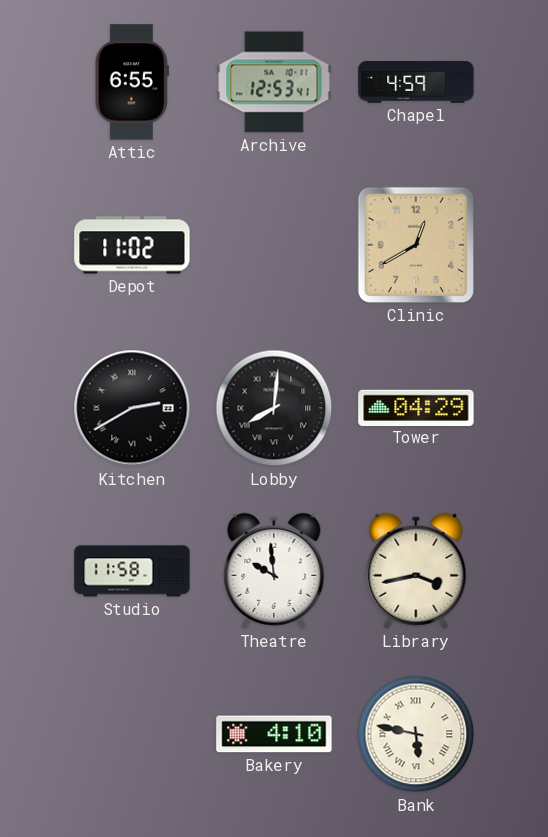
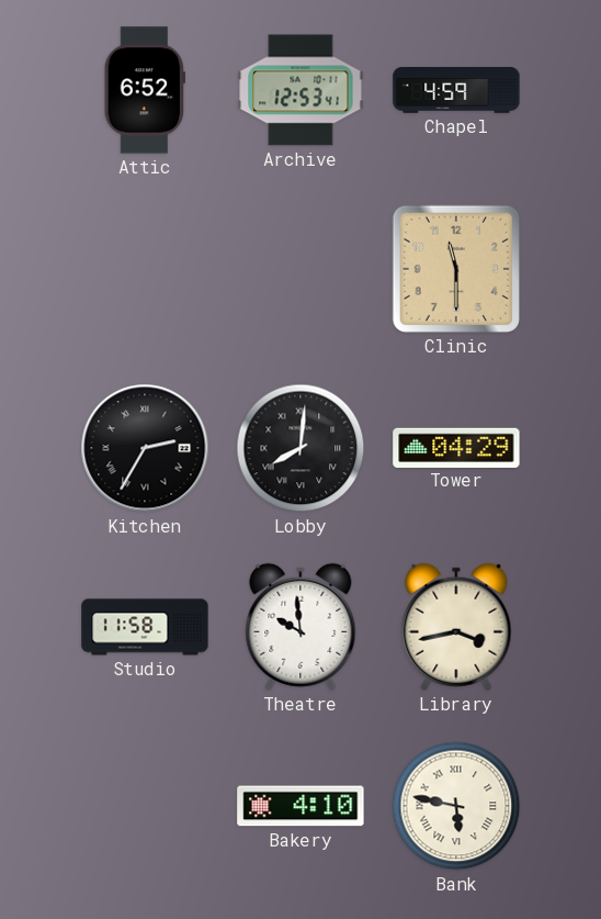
Attic: 6:55 -> 6:52 (145, 90)
Depot: 11:02 -> none (132, 245)
Clinic: 12:40 -> 11:30 (456, 269)
Kitchen: 2:40 -> 2:35 (145, 448)
